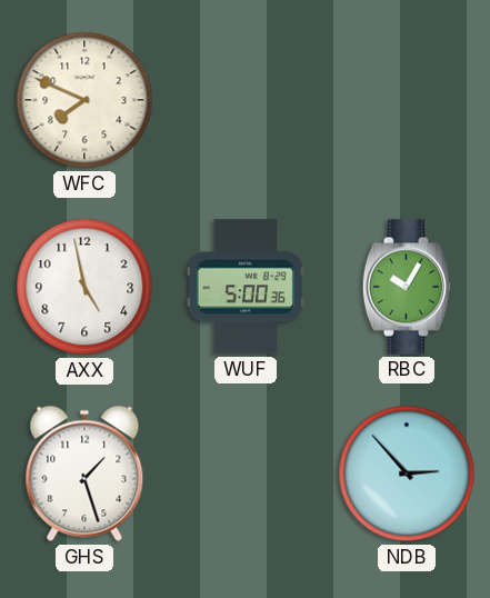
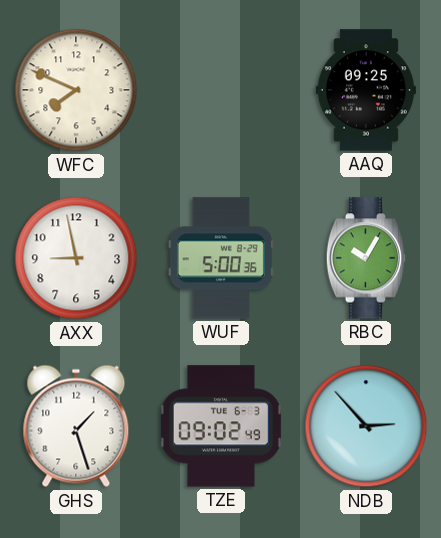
AAQ: none -> 09:25 (366, 90)
AXX: 4:58 -> 8:58 (76, 258)
TZE: none -> 09:02 (221, 426)
